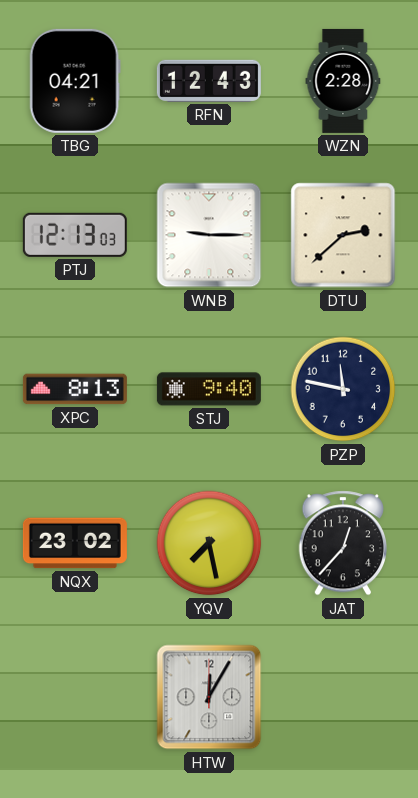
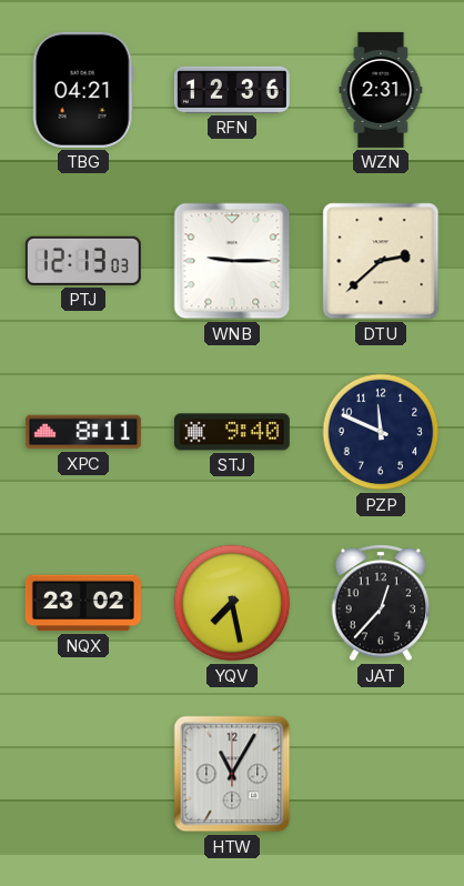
RFN: 12:43 -> 12:36 (232, 90)
WZN: 2:28 -> 2:31 (381, 90)
XPC: 8:13 -> 8:11 (83, 432)
PZP: 11:47 -> 11:49 (381, 432)
HTW: 12:05 -> 11:05 (232, 774)
